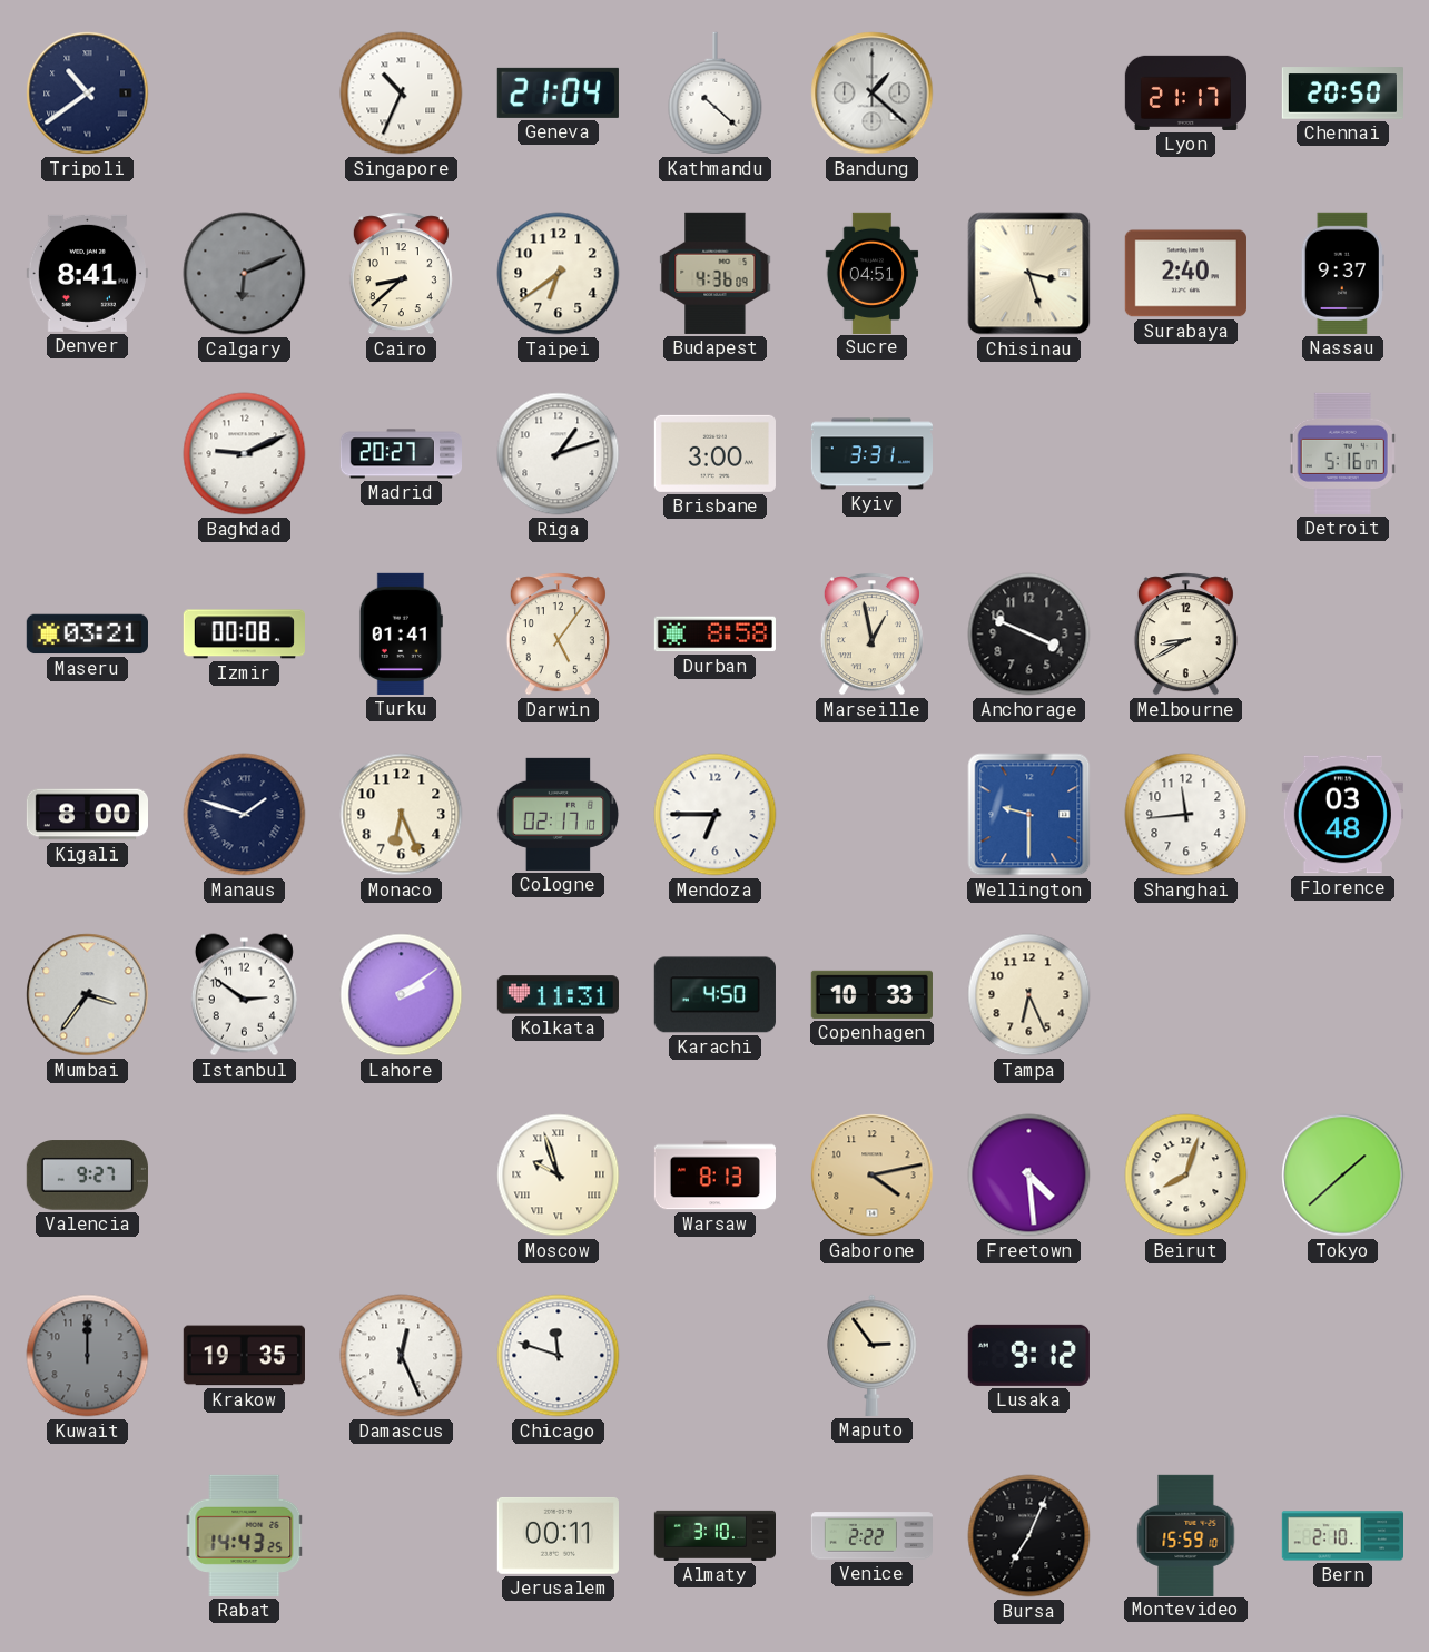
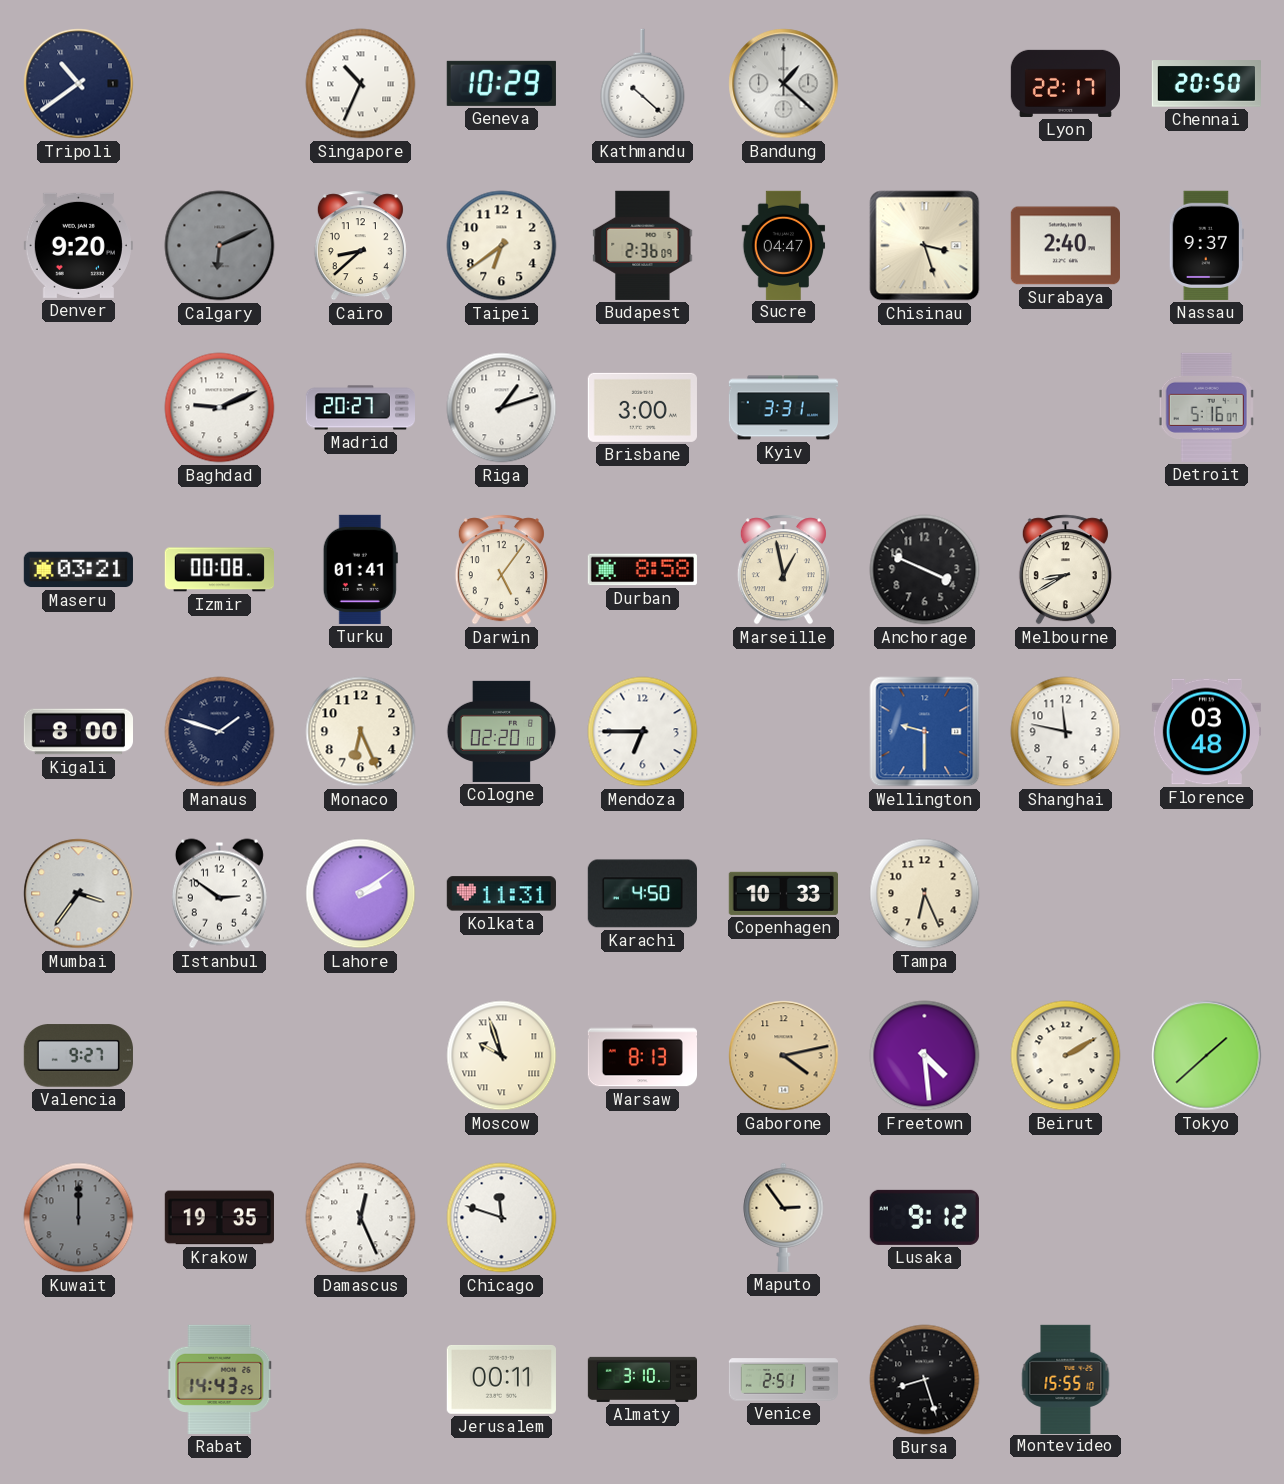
Geneva: 21:04 -> 10:29 (501, 83)
Lyon: 21:17 -> 22:17 (1065, 83)
Denver: 8:41 -> 9:20 (78, 245)
Budapest: 4:36 -> 2:36 (643, 245)
Sucre: 04:51 -> 04:47 (784, 245)
Cologne: 02:17 -> 02:20 (502, 731)
Shanghai: 11:44 -> 11:47 (1066, 732)
Beirut: 8:03 -> 2:10 (1066, 1056)
Venice: 2:22 -> 2:51 (783, 1380)
Bursa: 7:04 -> 8:27 (925, 1380)
Montevideo: 15:59 -> 15:55 (1066, 1379)
Bern: 2:10 -> none (1342, 1536)
